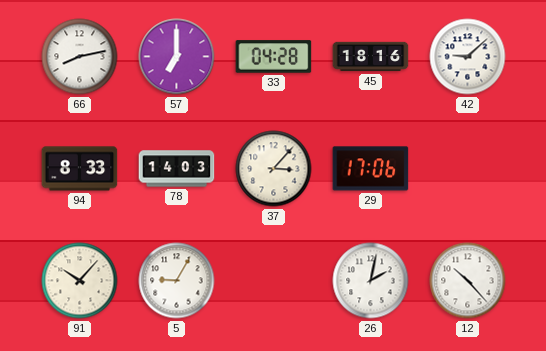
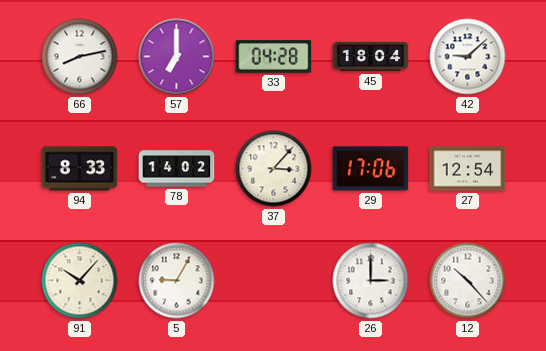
45: 18:16 -> 18:04 (371, 57)
78: 14:03 -> 14:02 (177, 169)
27: none -> 12:54 (468, 169)
26: 2:02 -> 3:00 (371, 281)
